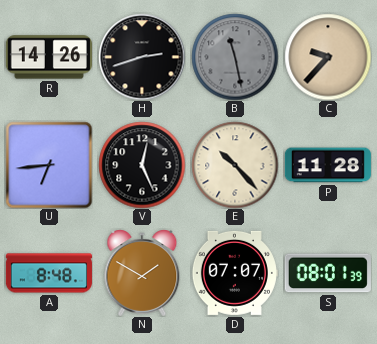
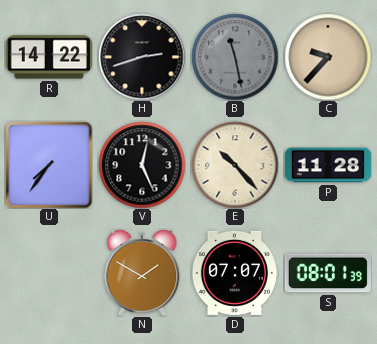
R: 14:26 -> 14:22 (49, 57)
U: 6:44 -> 7:36 (49, 165)
A: 8:48 -> none (49, 273)
